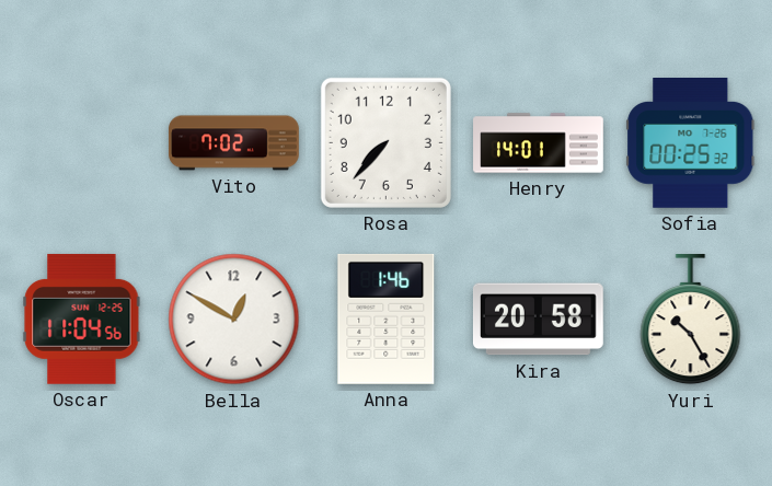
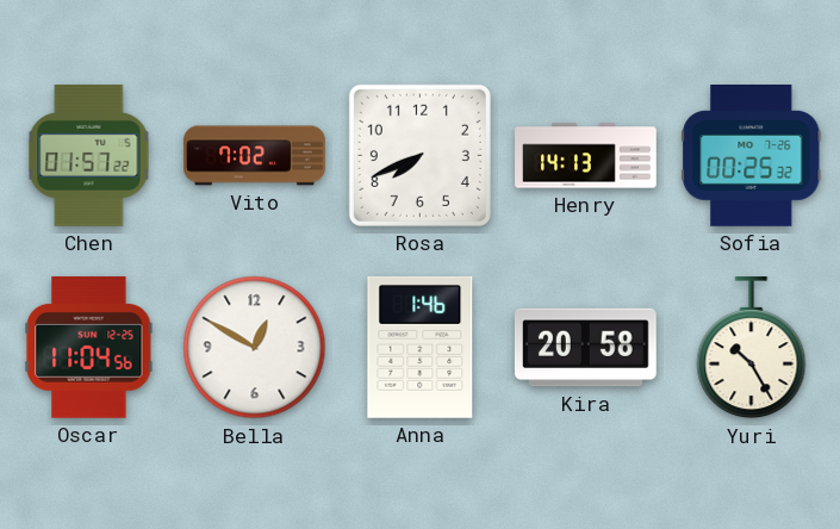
Chen: none -> 01:57 (89, 156)
Rosa: 7:37 -> 7:41 (419, 155)
Henry: 14:01 -> 14:13 (586, 156)
